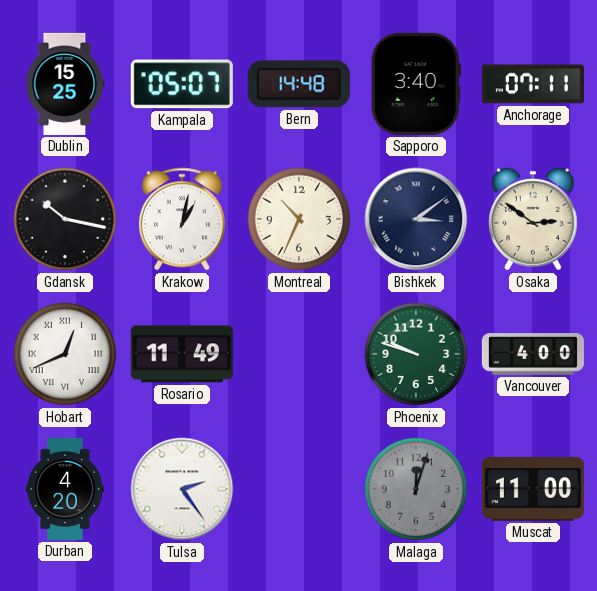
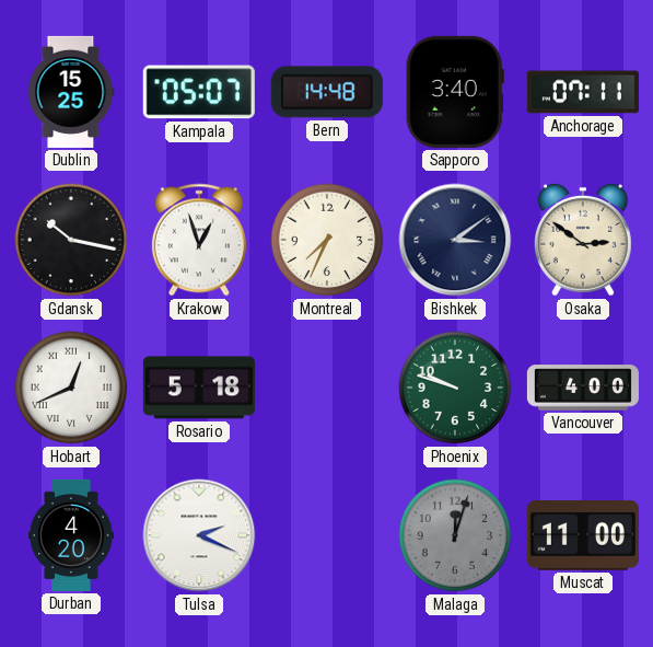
Krakow: 1:02 -> 12:57 (199, 240)
Montreal: 10:34 -> 7:34 (327, 240)
Rosario: 11:49 -> 5:18 (199, 388)
Tulsa: 2:24 -> 2:19 (199, 535)
